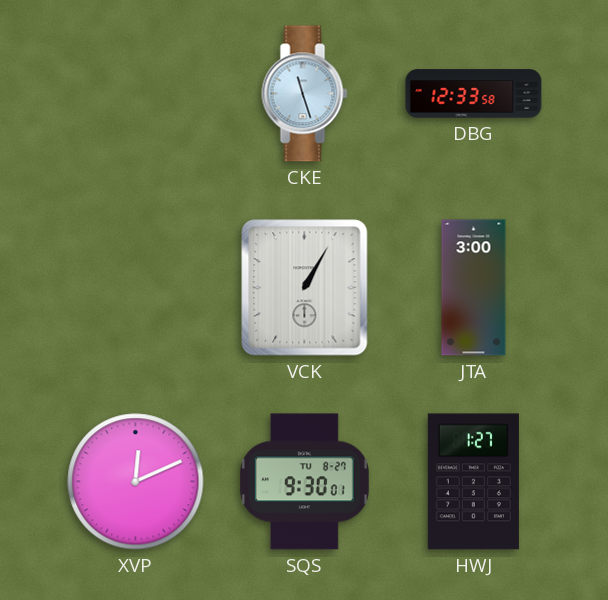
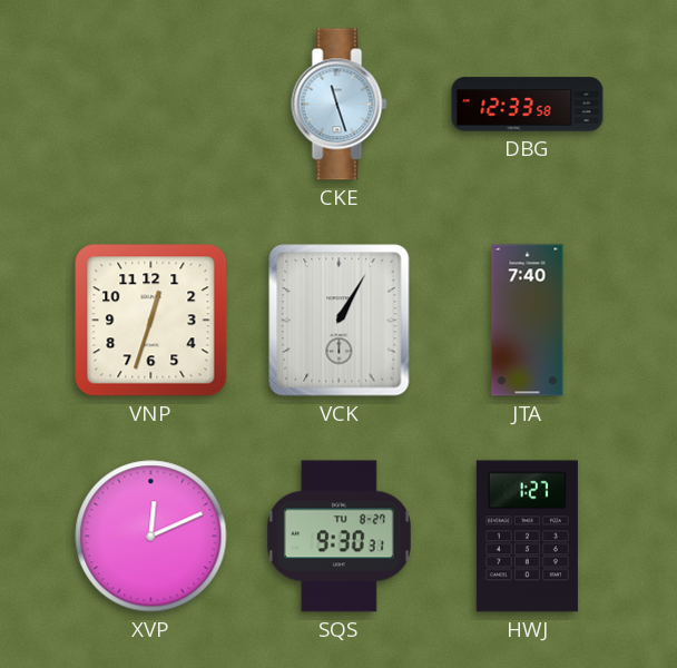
VNP: none -> 12:33 (151, 321)
JTA: 3:00 -> 7:40 (528, 321)
SQS: 9:30:01 -> 9:30:31 (338, 537)
